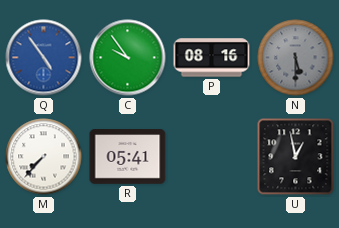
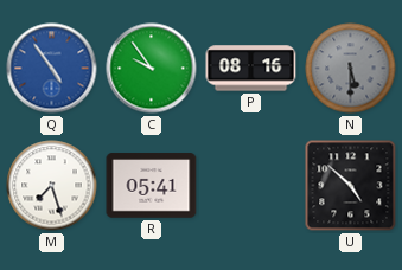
M: 7:37 -> 7:27 (52, 186)
U: 12:58 -> 4:52 (351, 186)
